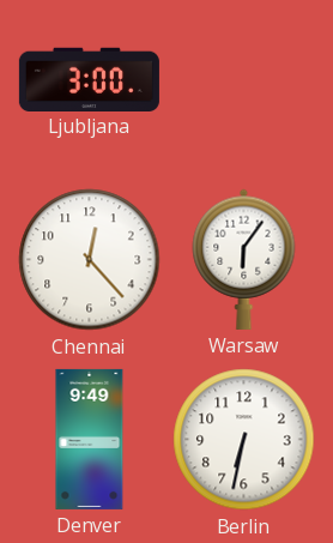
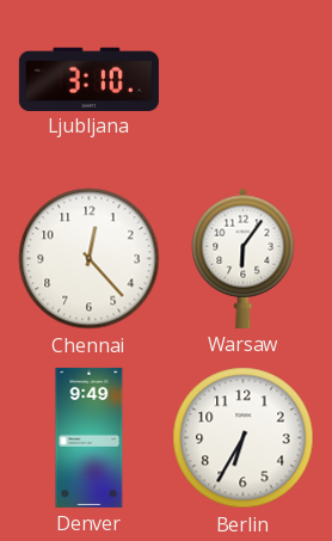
Ljubljana: 3:00 -> 3:10 (88, 79)
Berlin: 6:32 -> 6:35 (244, 438)
